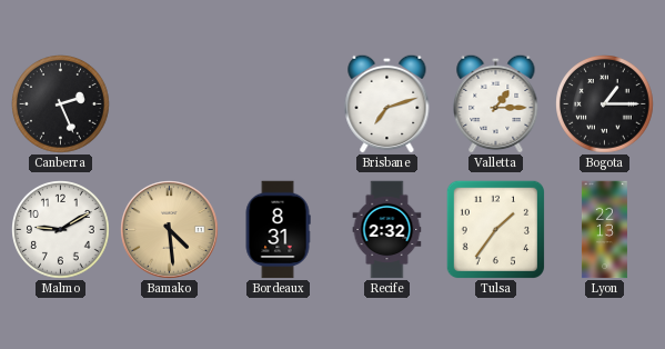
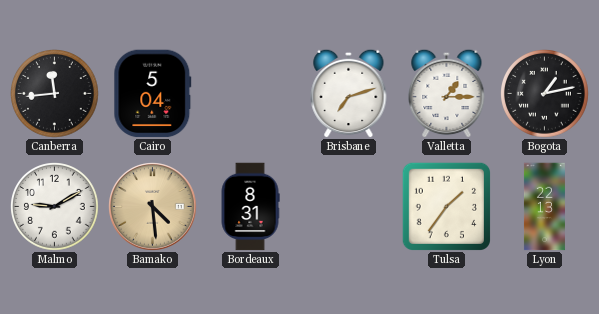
Canberra: 2:26 -> 11:44 (55, 94)
Cairo: none -> 5:04 (153, 94)
Bogota: 1:15 -> 1:13 (545, 94)
Recife: 2:32 -> none (387, 230)
